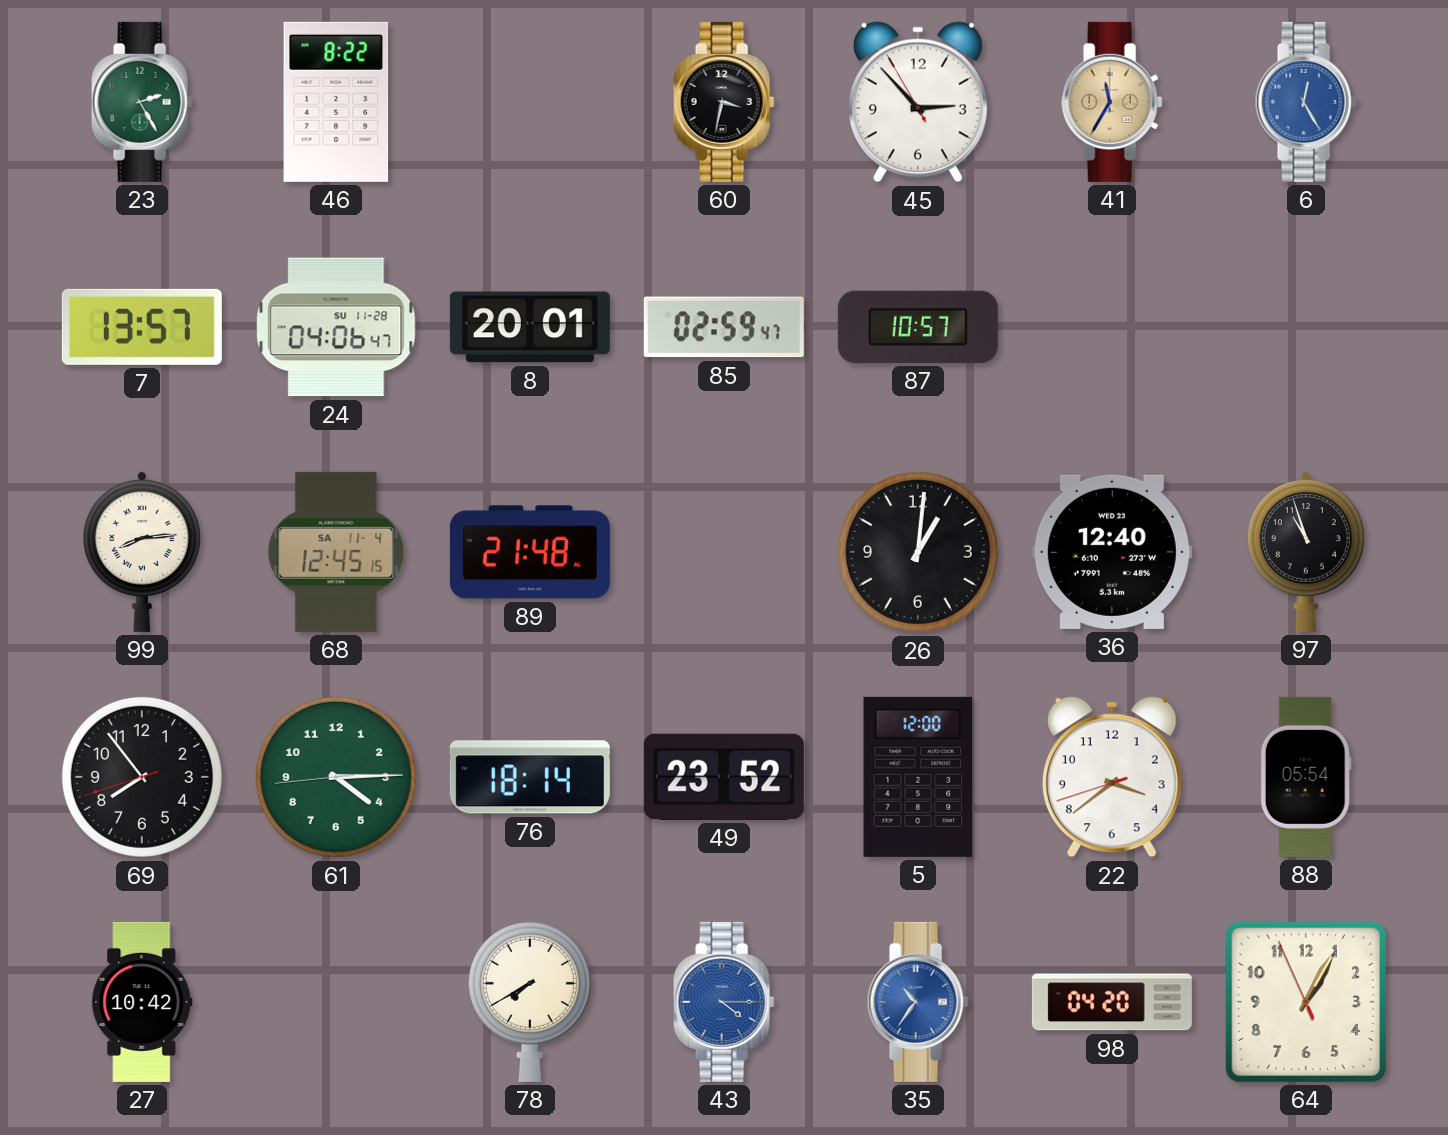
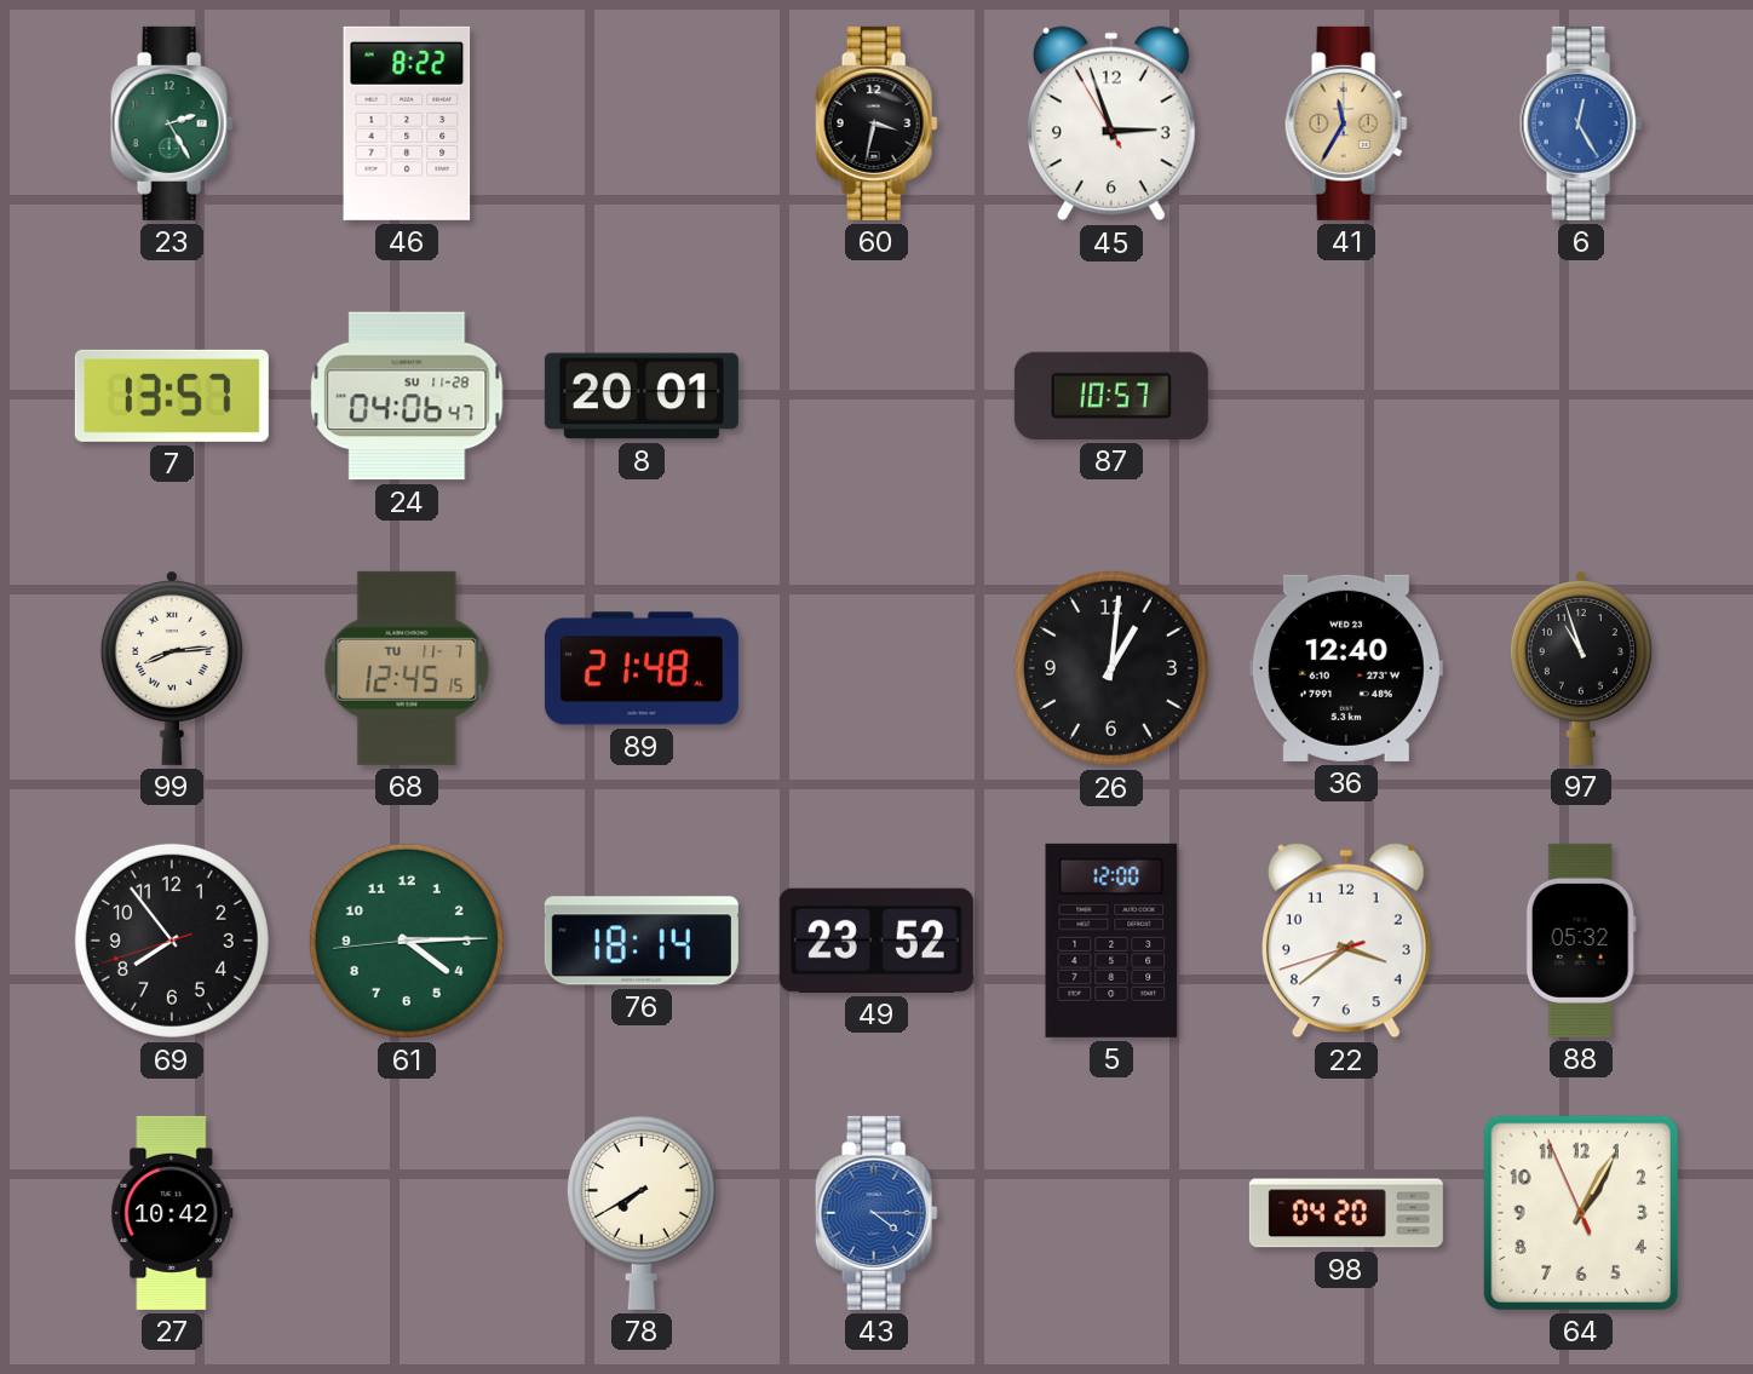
45: 2:52 -> 2:56 (1111, 123)
85: 02:59 -> none (724, 327)
68 date: SA 11-4 -> TU 11-7 (407, 668)
88: 05:54 -> 05:32 (1581, 941)
35: 10:36 -> none (918, 1002)
